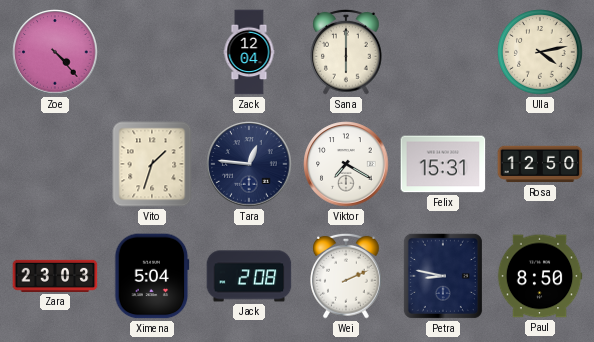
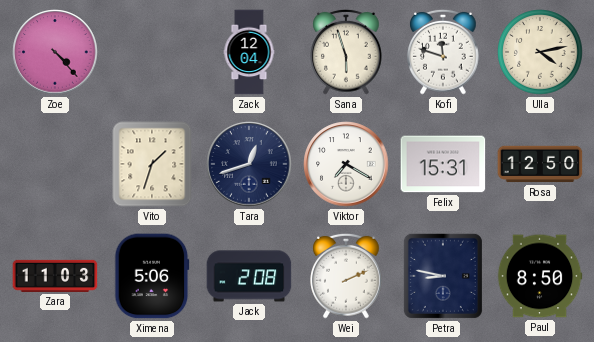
Sana: 6:00 -> 5:57 (346, 52)
Kofi: none -> 11:48 (443, 52)
Tara: 12:46 -> 12:42 (249, 164)
Zara: 23:03 -> 11:03 (55, 276)
Ximena: 5:04 -> 5:06 (152, 276)
